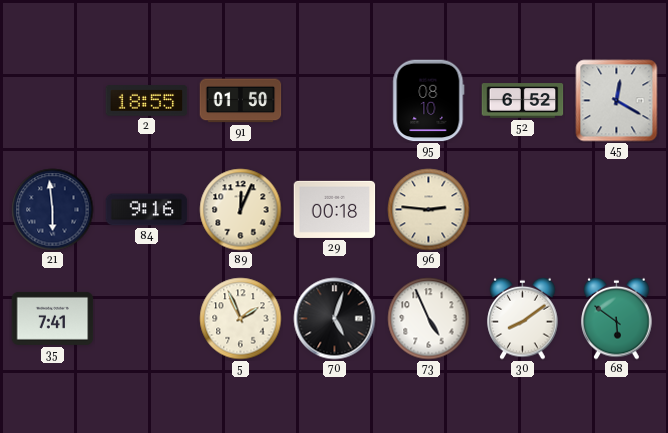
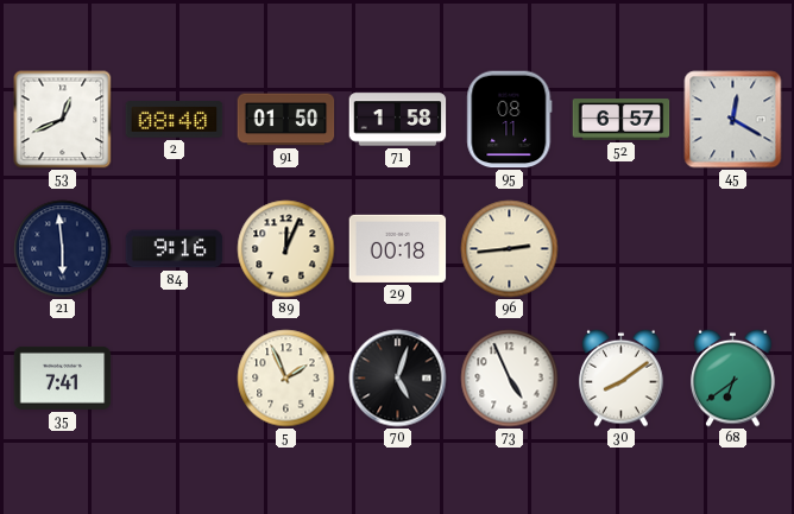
53: none -> 12:41 (63, 120)
2: 18:55 -> 08:40 (175, 120)
71: none -> 1:58 (398, 120)
95: 08:10 -> 08:11 (510, 120)
52: 6:52 -> 6:57 (622, 120)
96: 2:46 -> 2:44 (510, 249)
68: 5:51 -> 6:39 (733, 377)
